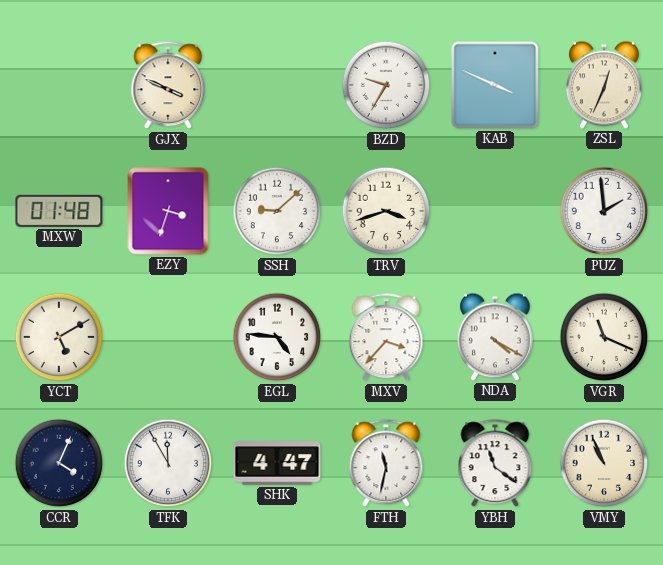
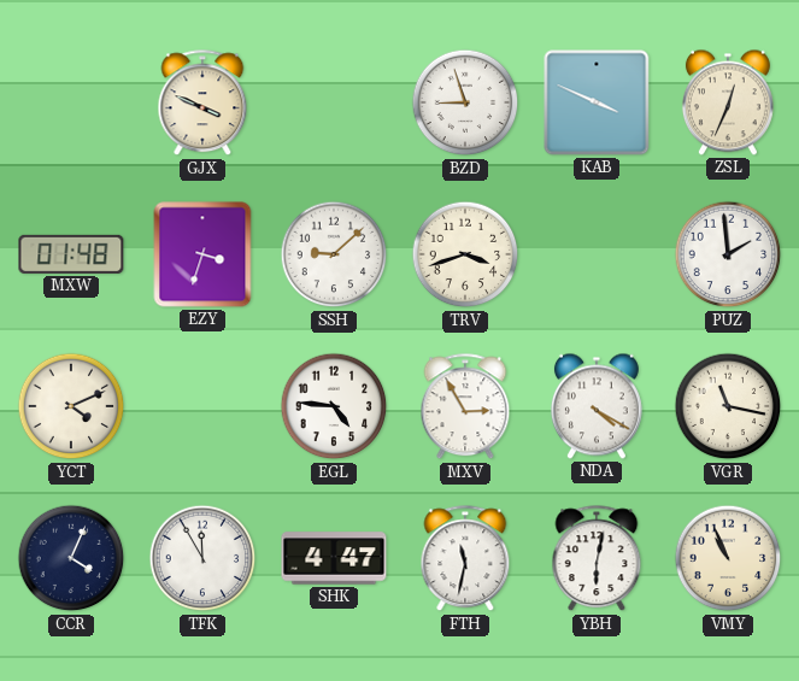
BZD: 9:35 -> 8:57 (465, 102)
YCT: 5:10 -> 4:11 (71, 406)
MXV: 3:37 -> 2:55 (465, 407)
VGR: 11:19 -> 11:17 (728, 406)
YBH: 11:21 -> 6:02 (597, 559)
